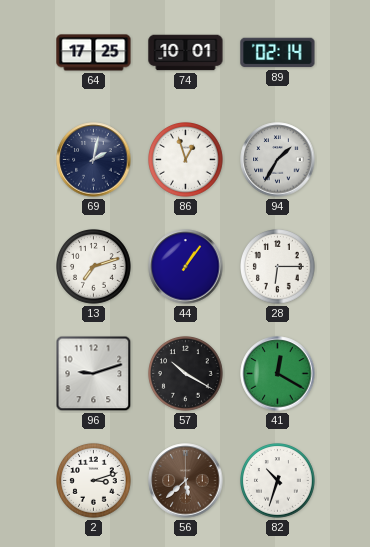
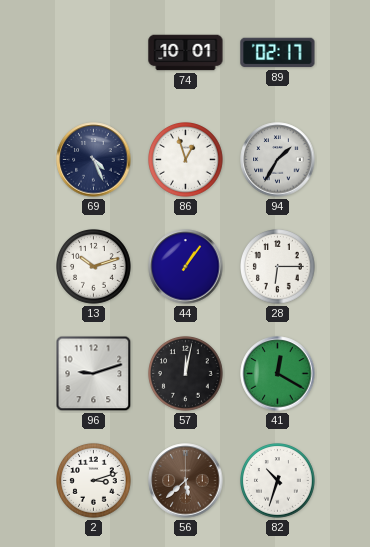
64: 17:25 -> none (94, 53)
89: 02:14 -> 02:17 (278, 53)
69: 2:02 -> 4:26 (94, 160)
13: 7:12 -> 10:12 (94, 267)
57: 10:20 -> 12:02 (186, 374)
